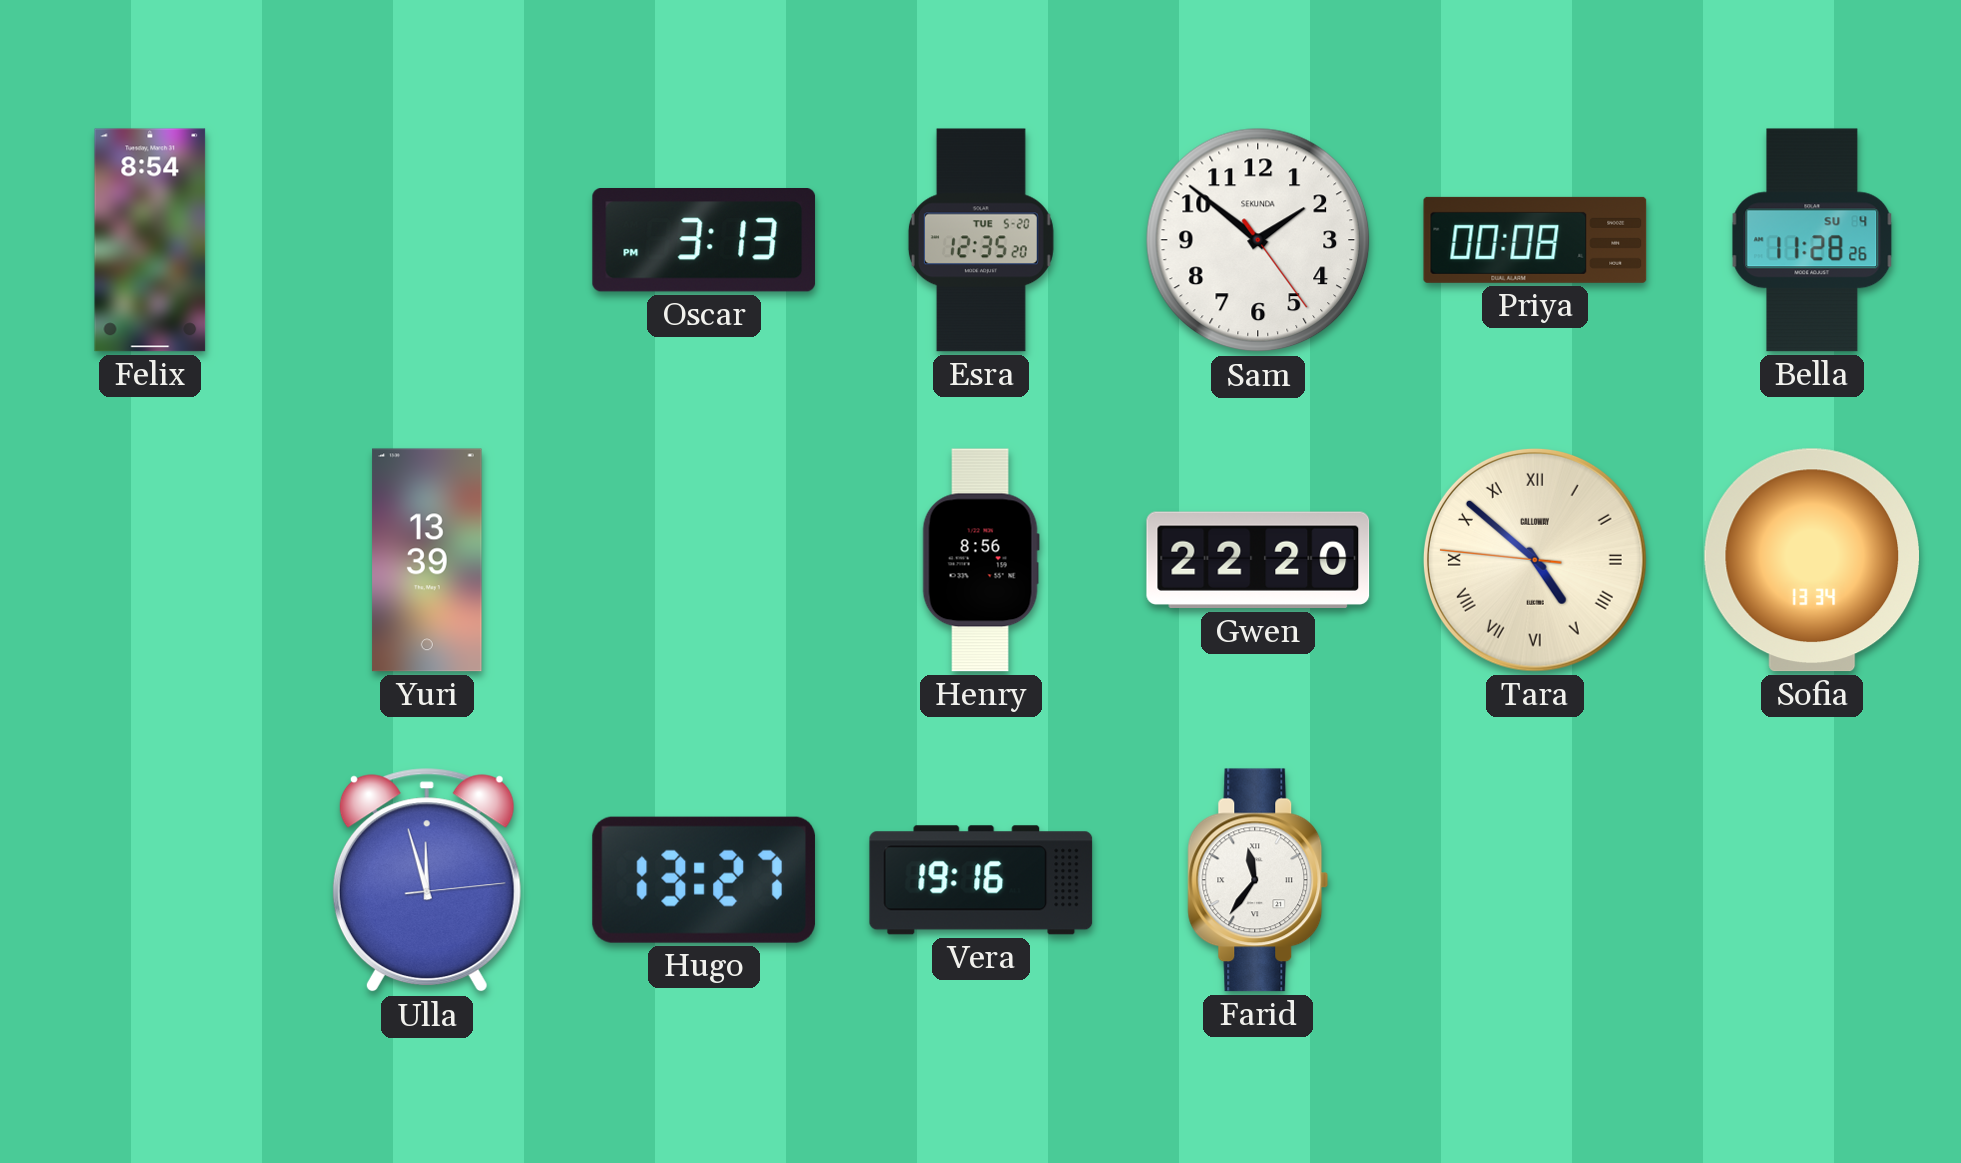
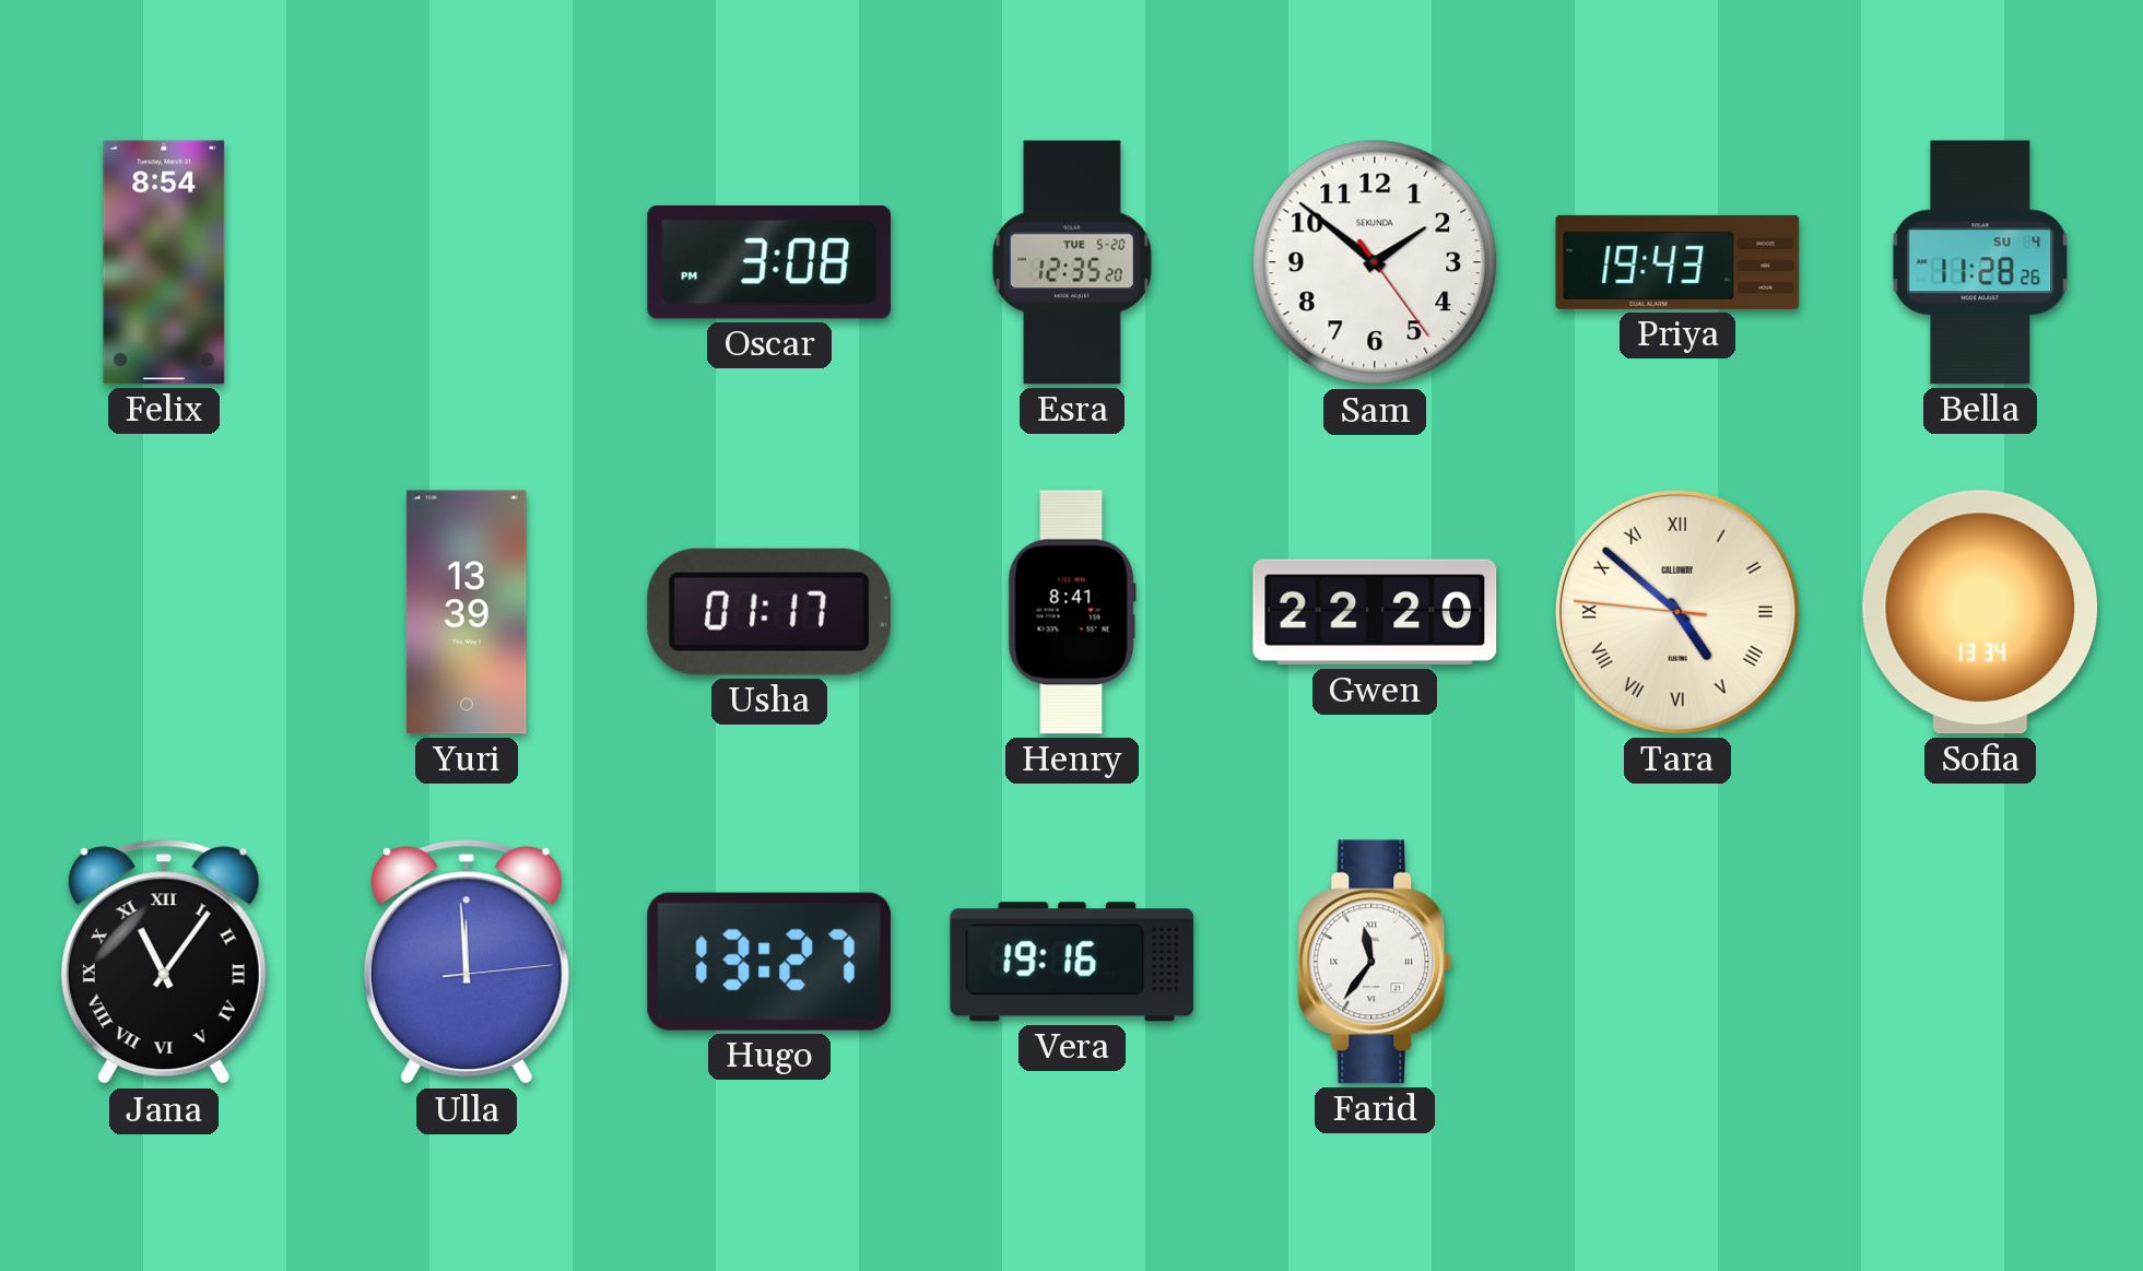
Oscar: 3:13 -> 3:08 (769, 263)
Priya: 00:08 -> 19:43 (1677, 262)
Usha: none -> 01:17 (769, 612)
Henry: 8:56 -> 8:41 (1072, 612)
Jana: none -> 11:06 (164, 963)
Ulla: 11:57 -> 11:59 (467, 963)
